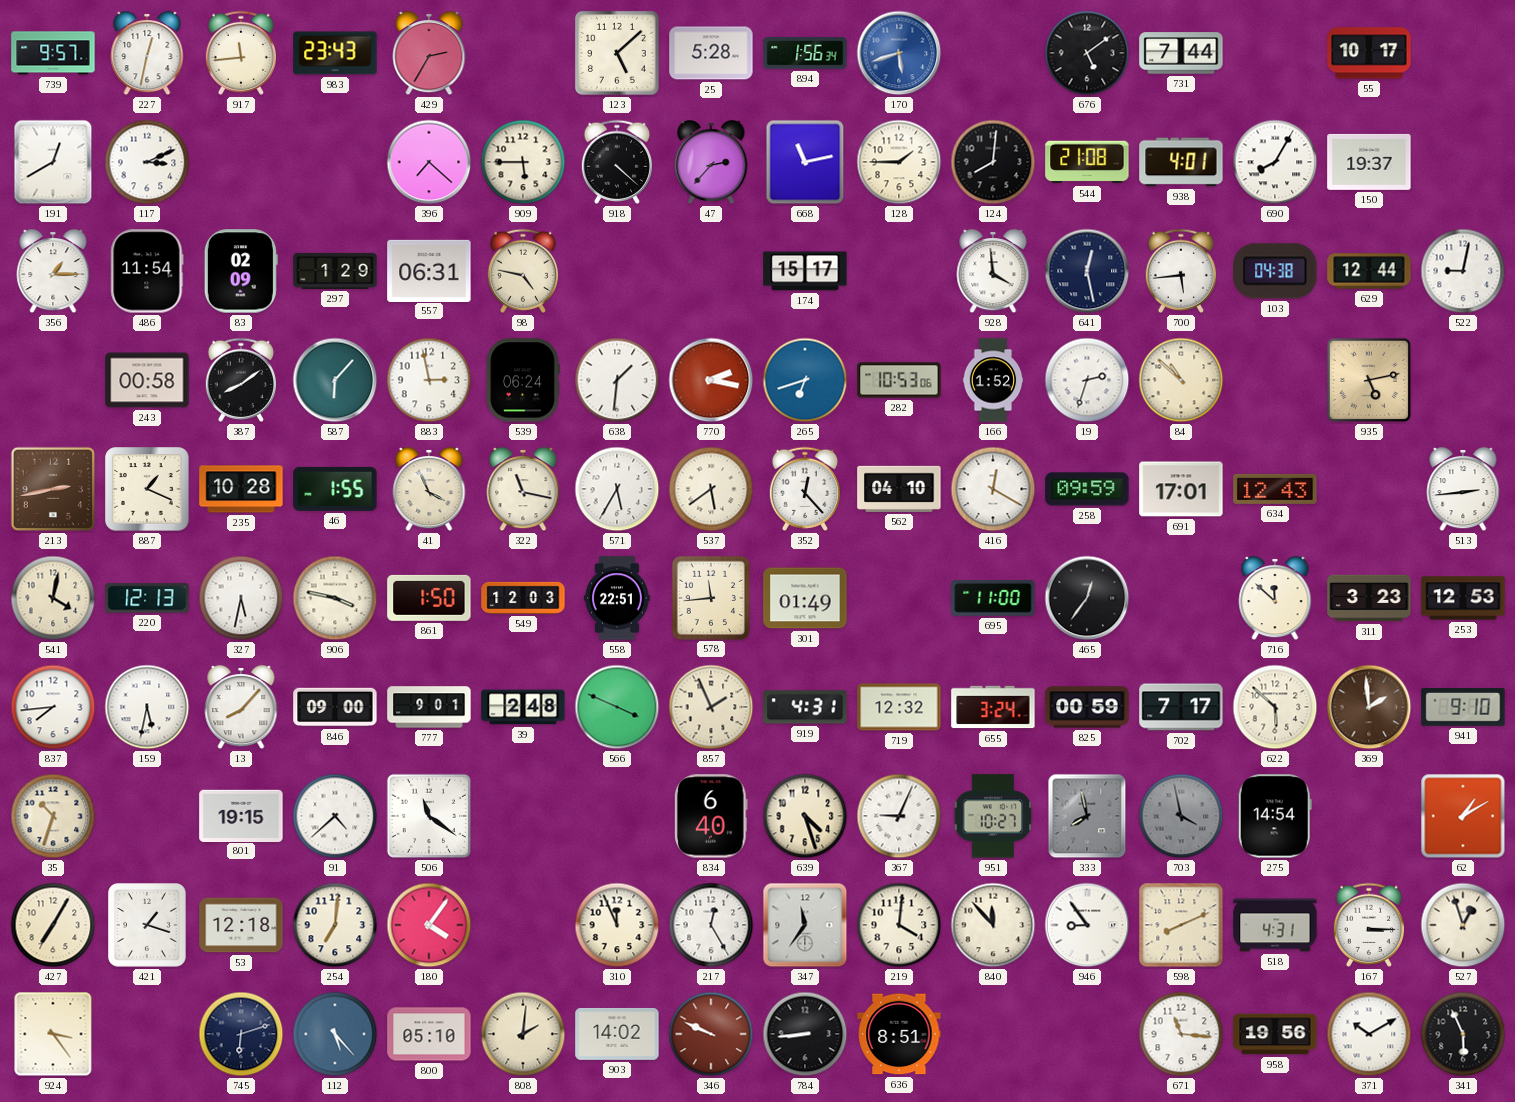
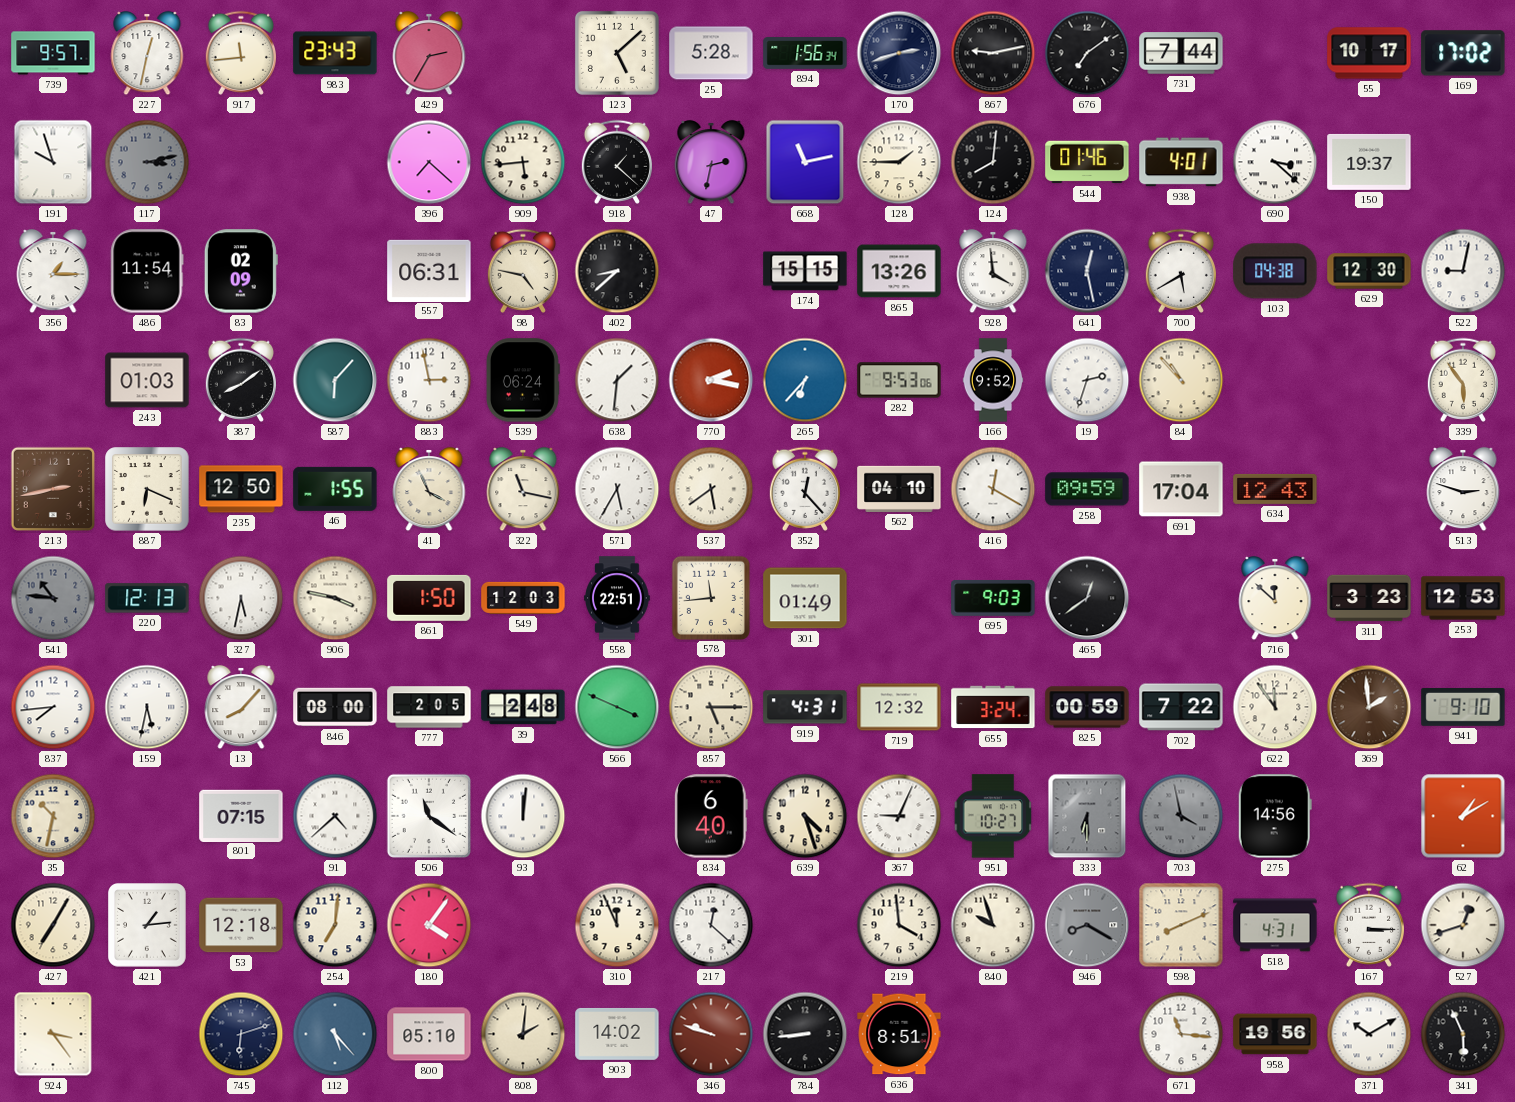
170: 5:42 -> 2:42 (899, 53)
170 dial: blue -> navy (899, 53)
867: none -> 9:13 (993, 53)
676: 5:09 -> 7:09 (1087, 53)
169: none -> 17:02 (1463, 53)
191: 12:40 -> 9:57 (53, 162)
117: 3:11 -> 3:13 (147, 162)
117 dial: white -> grey (147, 162)
909: 5:45 -> 5:44 (523, 162)
918: 4:22 -> 1:22 (616, 162)
47: 2:37 -> 2:32 (711, 162)
544: 21:08 -> 01:46 (1087, 162)
690: 8:05 -> 3:22 (1275, 162)
297: 1:29 -> none (335, 271)
402: none -> 8:38 (617, 271)
174: 15:17 -> 15:15 (805, 271)
865: none -> 13:26 (899, 271)
700: 5:44 -> 5:40 (1180, 271)
629: 12:44 -> 12:30 (1369, 271)
243: 00:58 -> 01:03 (147, 380)
265: 6:42 -> 6:37 (805, 380)
282: 10:53 -> 9:53 (899, 380)
166: 1:52 -> 9:52 (993, 380)
84: 10:52 -> 10:53 (1181, 380)
935: 5:13 -> none (1369, 380)
339: none -> 5:54 (1462, 380)
887: 1:19 -> 6:19 (147, 489)
235: 10:28 -> 12:50 (241, 489)
691: 17:01 -> 17:04 (1181, 489)
513: 2:44 -> 2:48 (1463, 489)
541: 4:02 -> 10:46 (53, 598)
541 dial: cream -> grey (53, 598)
695: 11:00 -> 9:03 (993, 598)
465: 12:36 -> 12:39 (1087, 598)
846: 09:00 -> 08:00 (335, 707)
777: 9:01 -> 2:05 (429, 707)
857: 1:56 -> 5:15 (711, 707)
702: 7:17 -> 7:22 (1181, 707)
622: 5:52 -> 11:54 (1275, 707)
35: 10:33 -> 10:32 (53, 816)
801: 19:15 -> 07:15 (241, 815)
93: none -> 12:01 (523, 816)
333: 7:58 -> 6:30 (1087, 816)
275: 14:54 -> 14:56 (1275, 816)
421: 1:18 -> 1:14 (148, 926)
217: 12:25 -> 12:22 (711, 925)
347: 11:36 -> none (805, 925)
219: 4:01 -> 3:59 (899, 925)
840: 11:53 -> 9:57 (993, 925)
946: 8:54 -> 8:20 (1087, 925)
946 dial: white -> grey (1087, 925)
527: 12:57 -> 12:42 (1463, 925)
346: 9:49 -> 9:48 (711, 1034)
